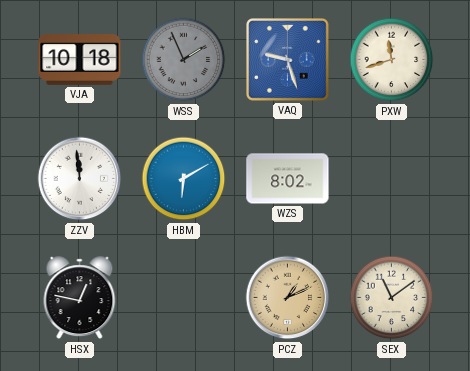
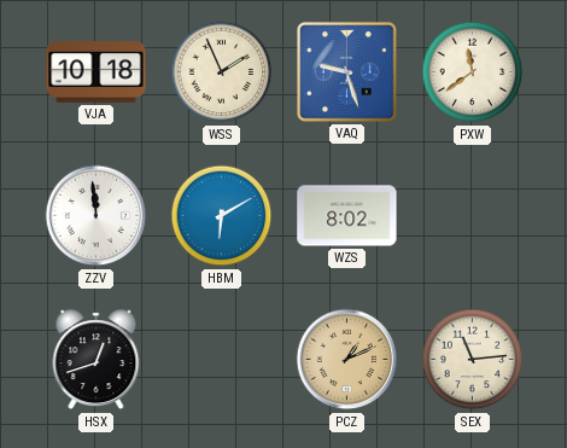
WSS dial: grey -> cream (222, 72)
PXW: 11:42 -> 11:39 (473, 72)
HSX: 12:47 -> 12:42 (97, 360)
SEX: 11:09 -> 11:14 (473, 360)
